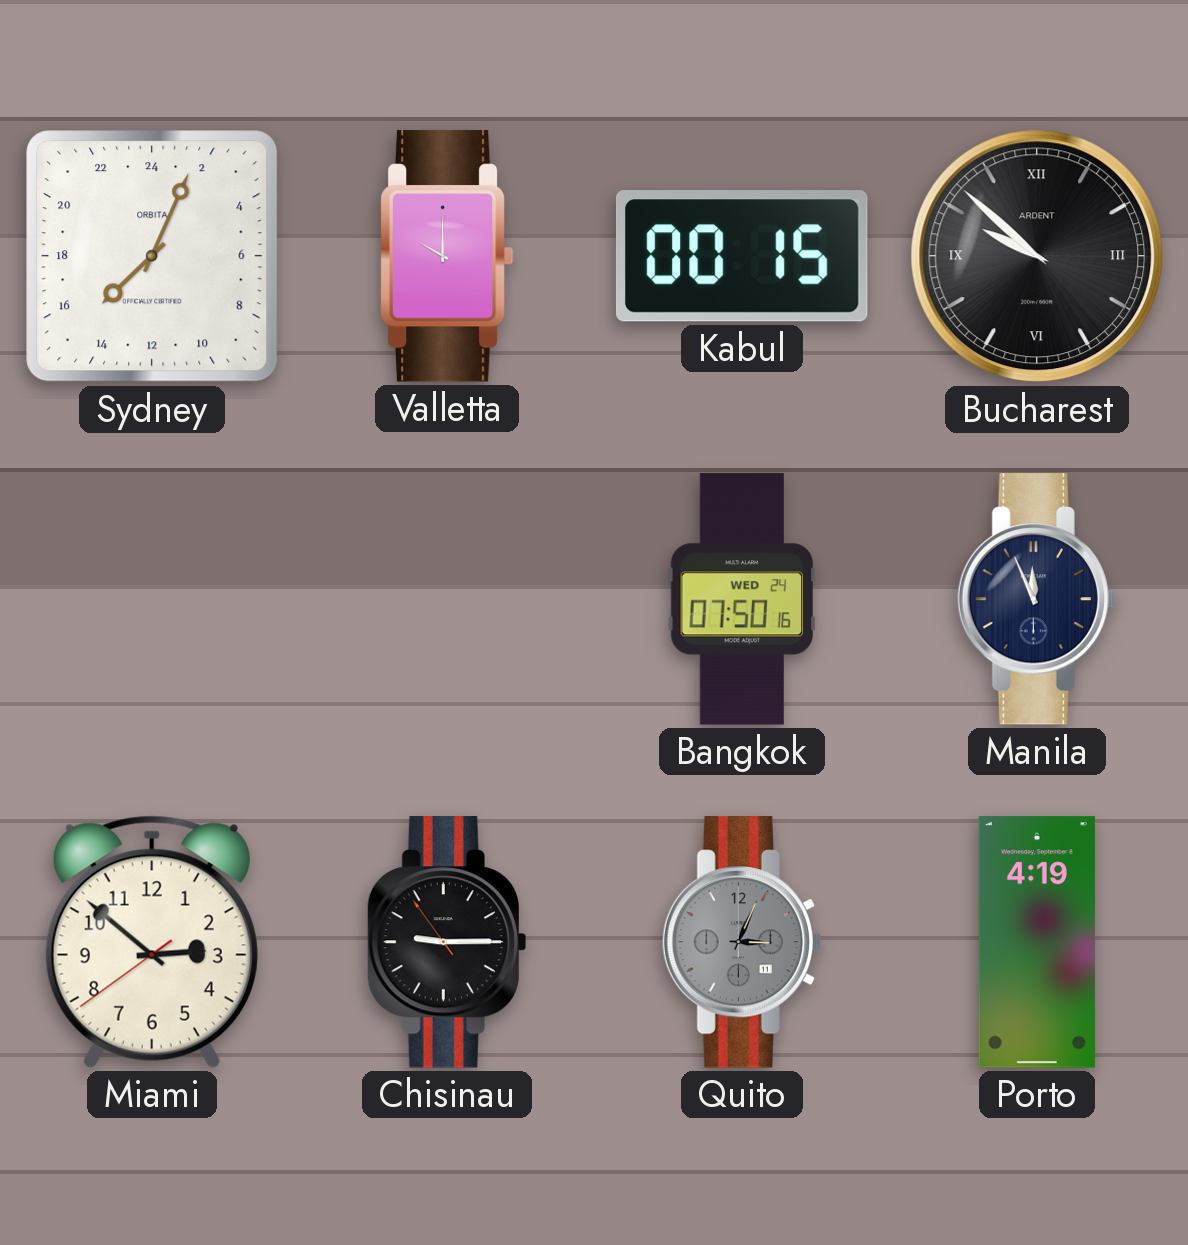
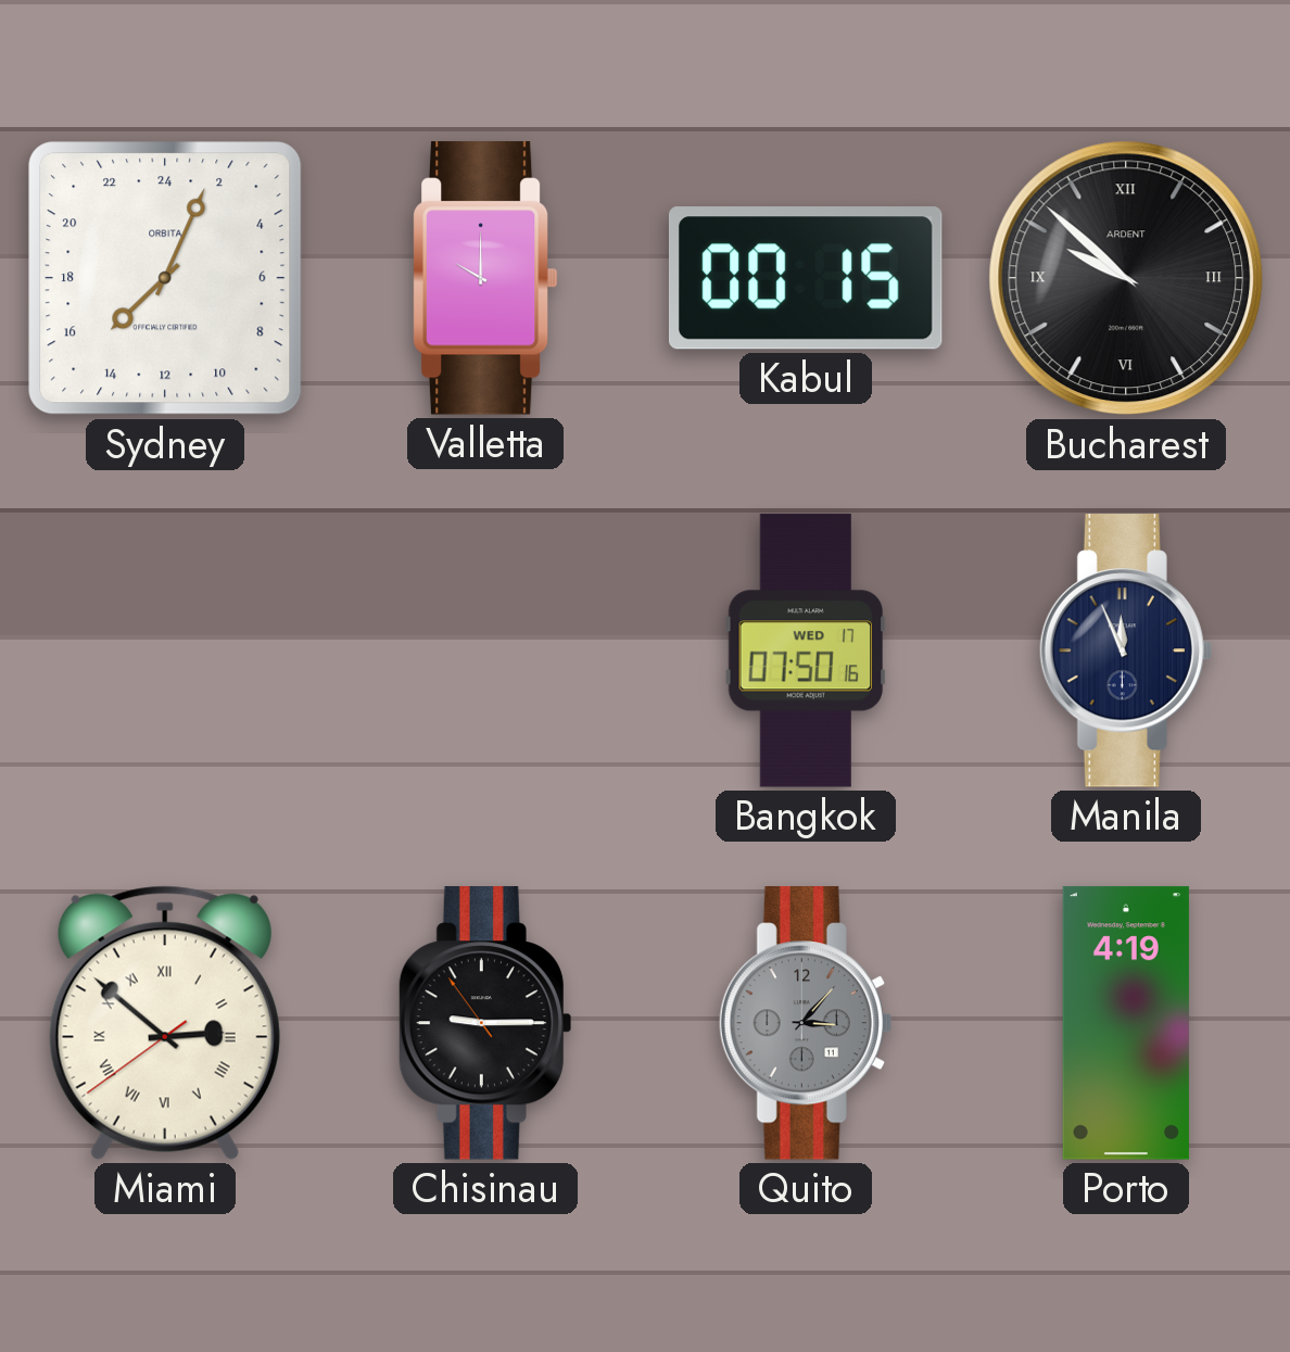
Bangkok date: WED 24 -> WED 17 (806, 650)
Miami numerals: Arabic -> Roman (165, 1023)
Quito: 3:04 -> 3:07 (806, 1023)
